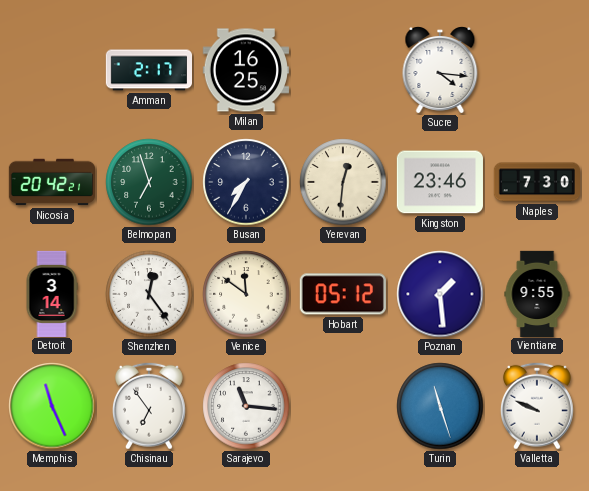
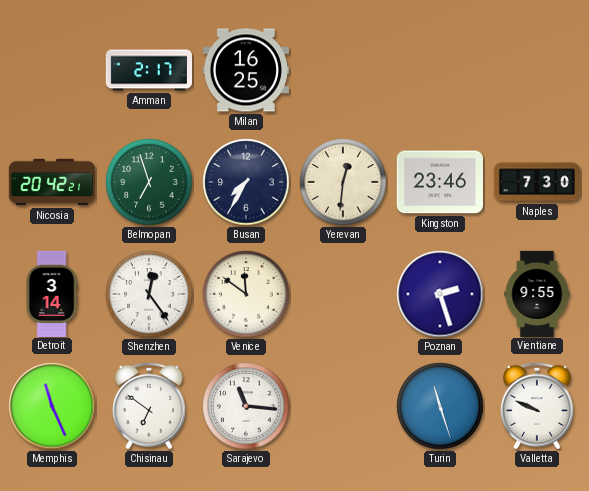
Sucre: 4:16 -> none (440, 70)
Hobart: 05:12 -> none (343, 294)
Poznan: 1:29 -> 2:27 (440, 294)
Chisinau: 6:54 -> 6:51 (149, 406)
